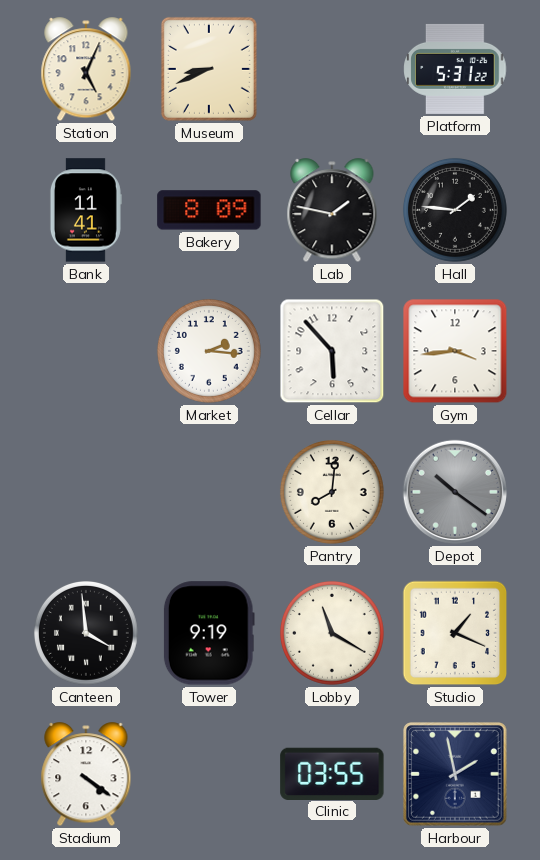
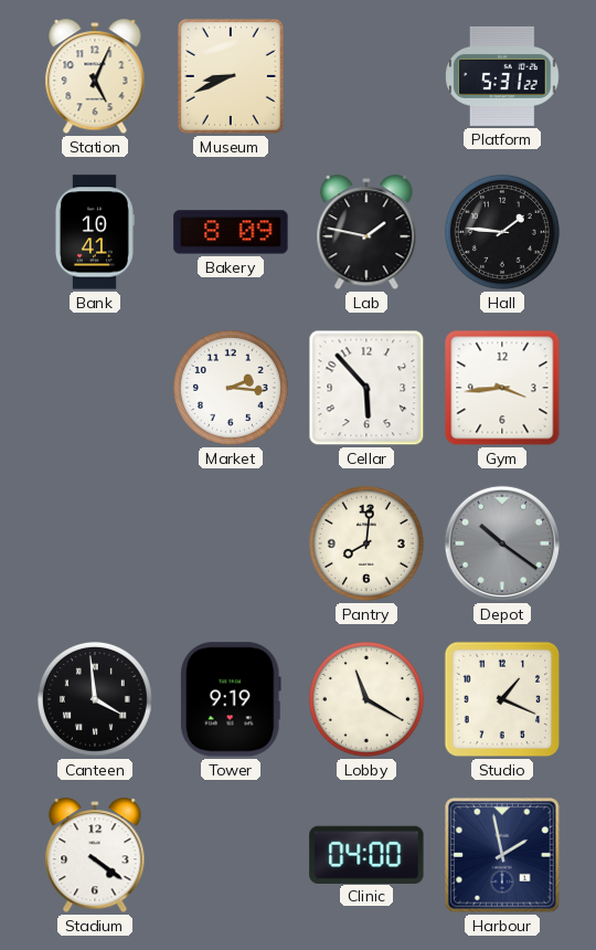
Bank: 11:41 -> 10:41 (94, 232)
Clinic: 03:55 -> 04:00 (366, 854)
